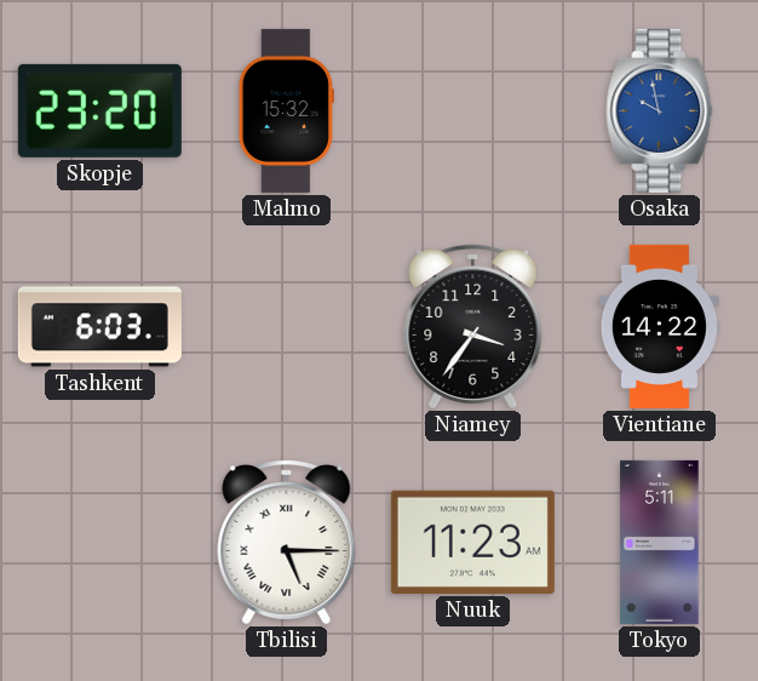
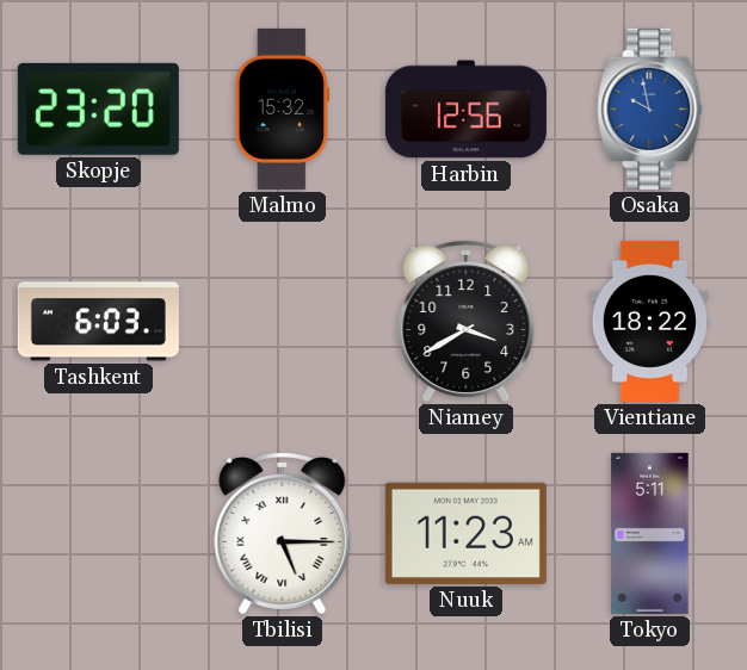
Harbin: none -> 12:56 (465, 110)
Niamey: 3:36 -> 3:40 (467, 322)
Vientiane: 14:22 -> 18:22 (649, 321)
